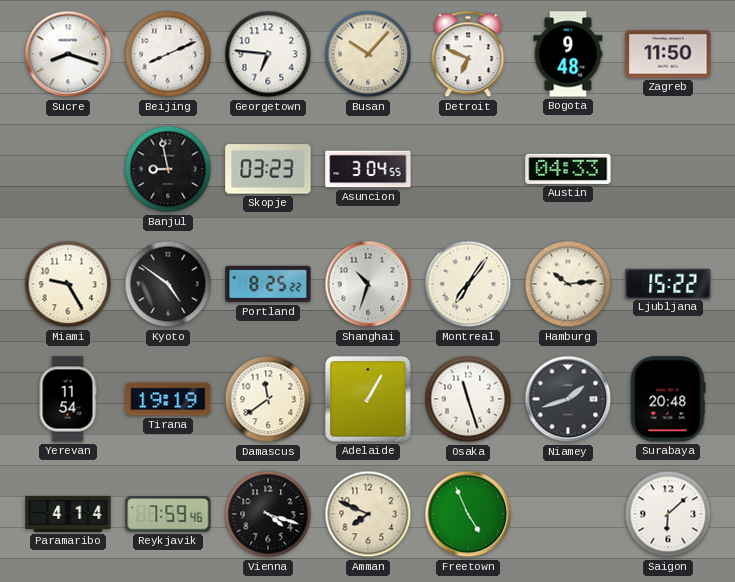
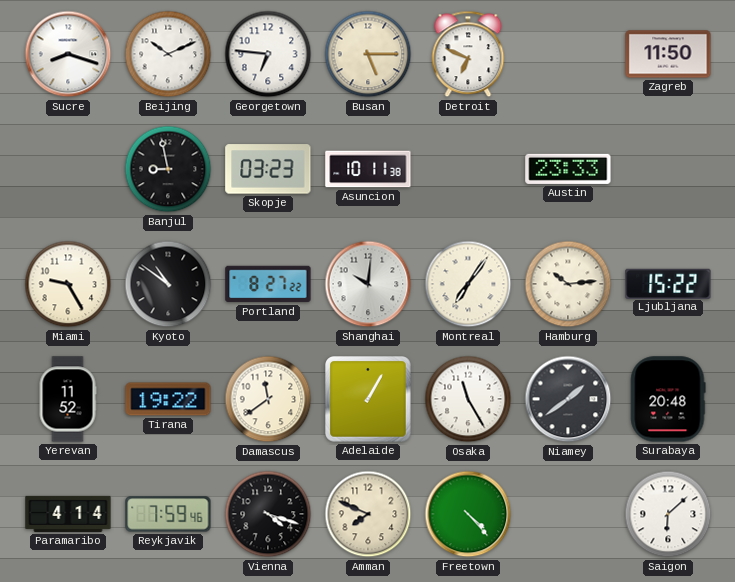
Beijing: 8:11 -> 10:11 (168, 54)
Busan: 10:07 -> 5:15 (368, 54)
Bogota: 9:48 -> none (568, 54)
Asuncion: 3:04 -> 10:11 (368, 169)
Austin: 04:33 -> 23:33 (568, 169)
Kyoto: 4:51 -> 10:51 (168, 284)
Portland: 8:25 -> 8:27 (268, 284)
Shanghai: 10:33 -> 10:01 (368, 284)
Yerevan: 11:54 -> 11:52 (68, 399)
Tirana: 19:19 -> 19:22 (168, 399)
Osaka: 11:27 -> 11:25 (468, 399)
Niamey: 1:42 -> 1:39 (568, 399)
Freetown: 4:56 -> 4:23 (468, 514)
